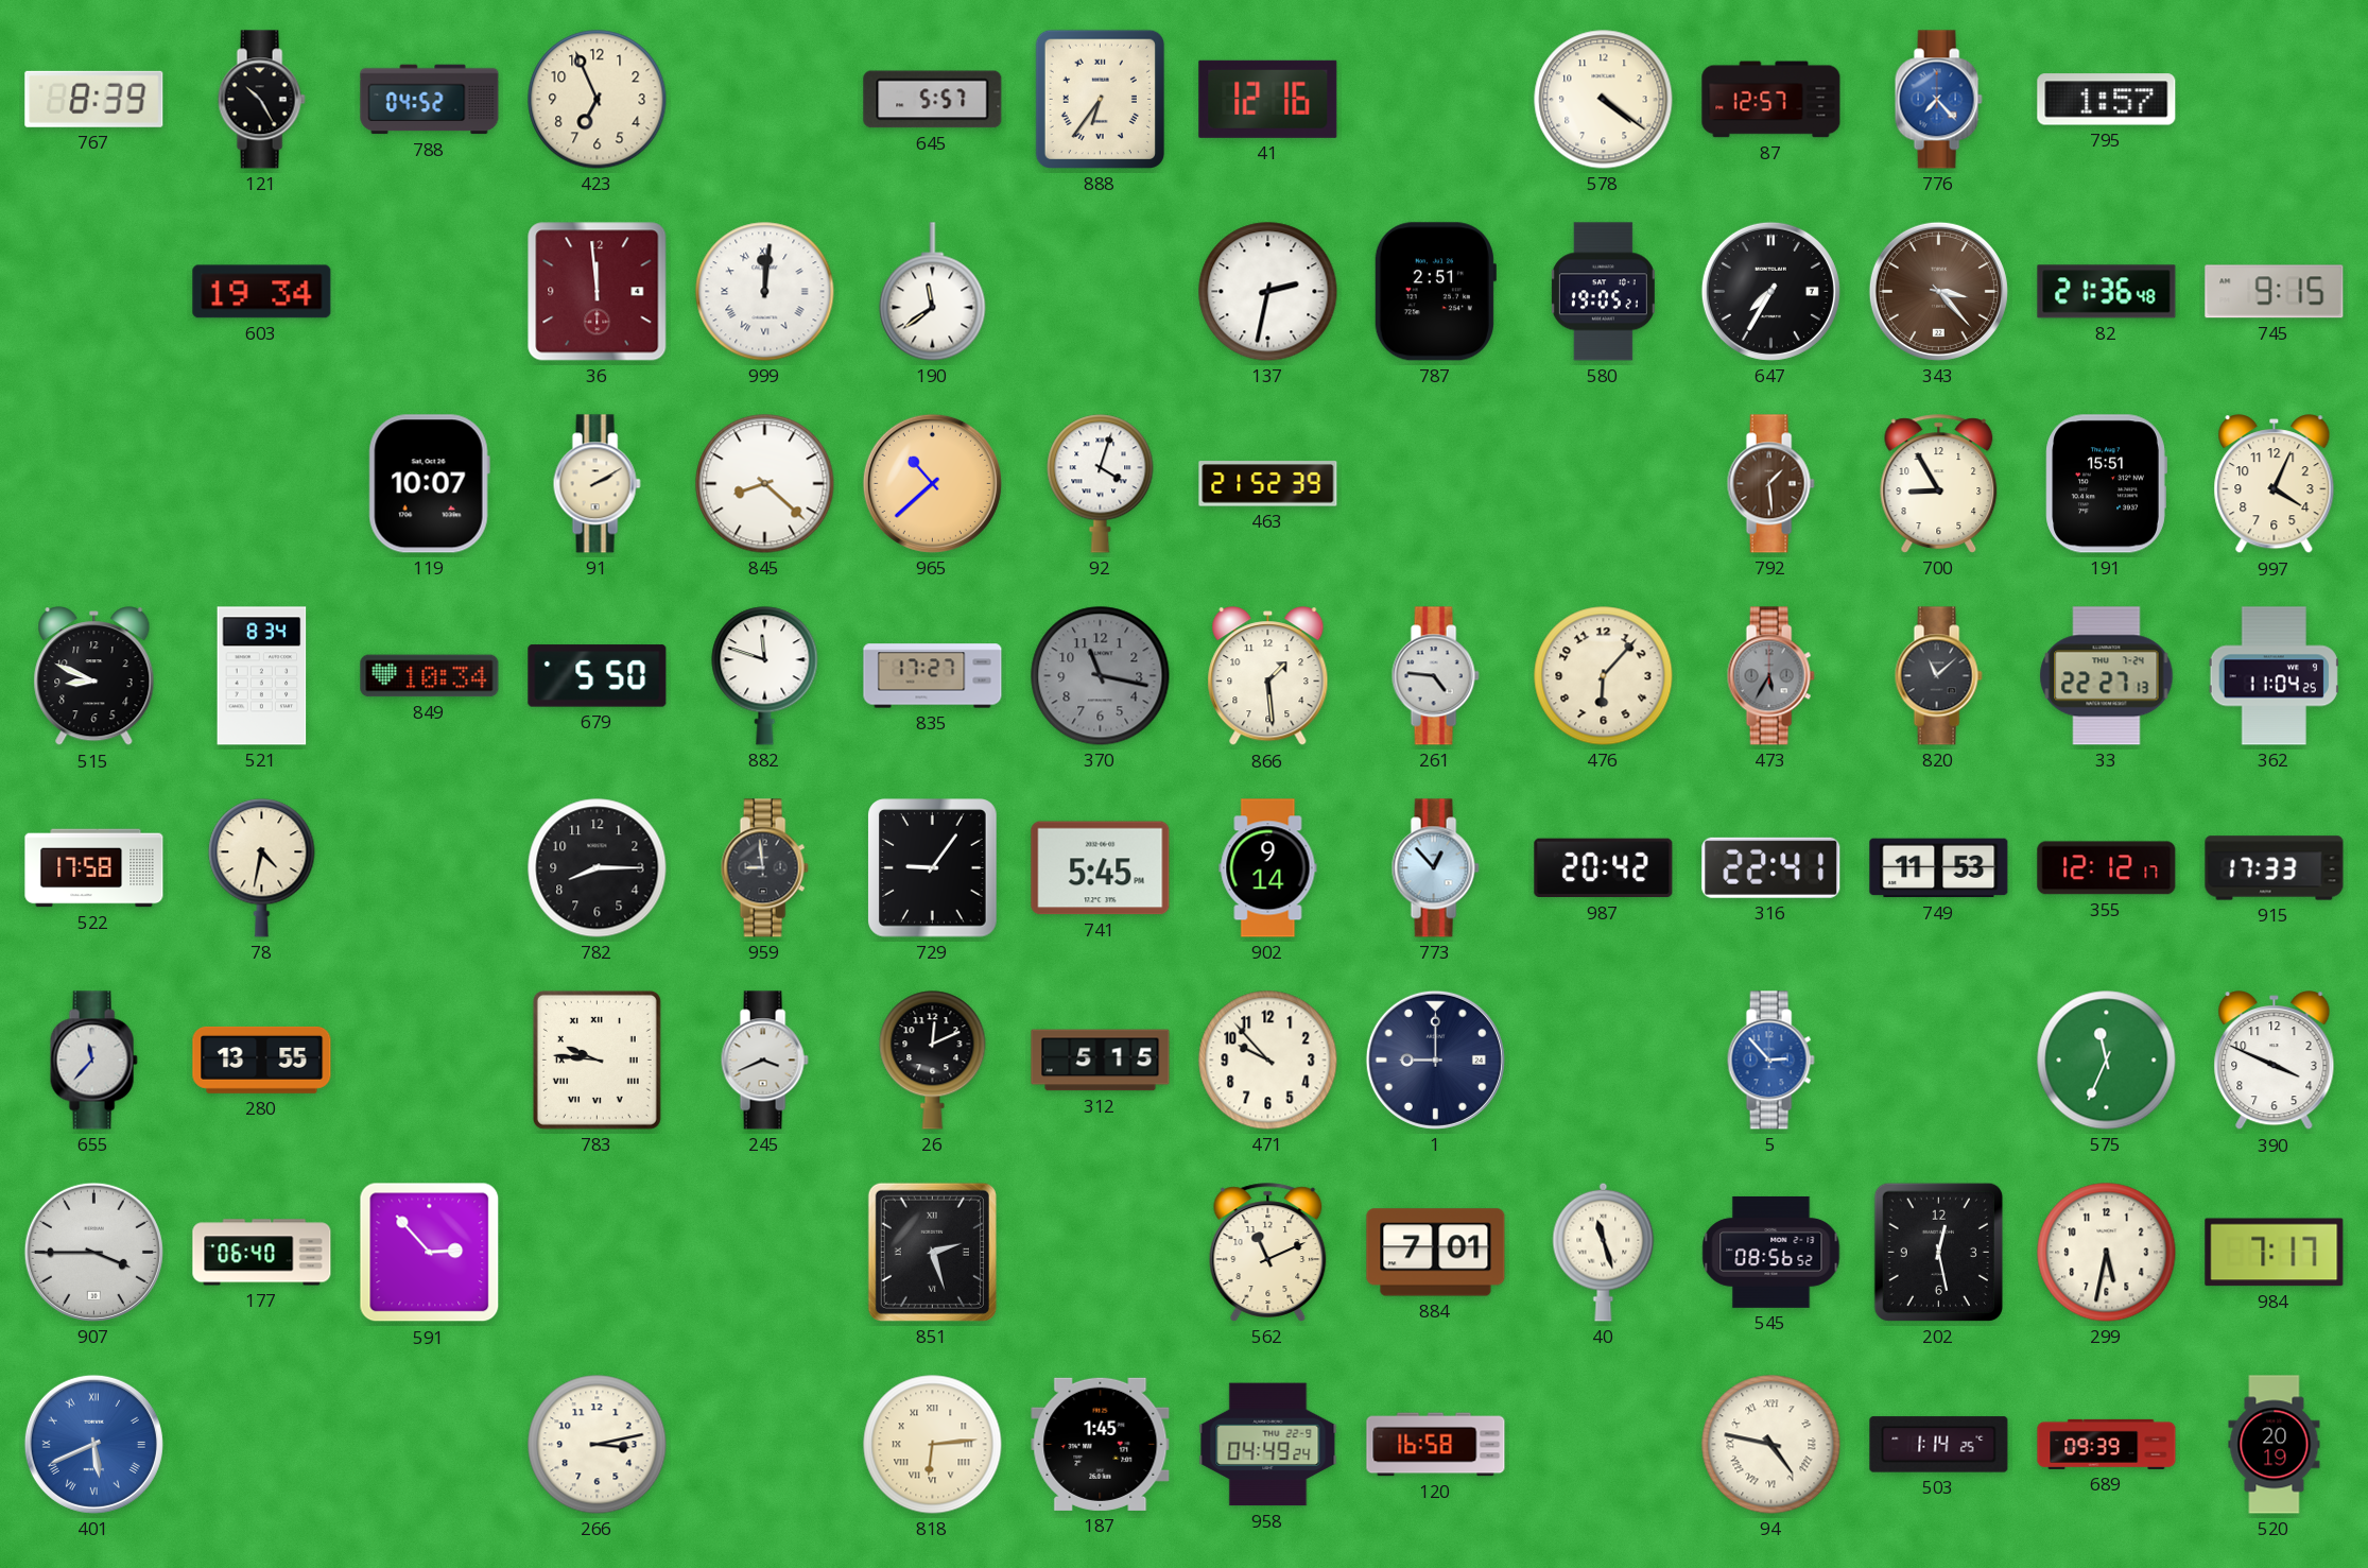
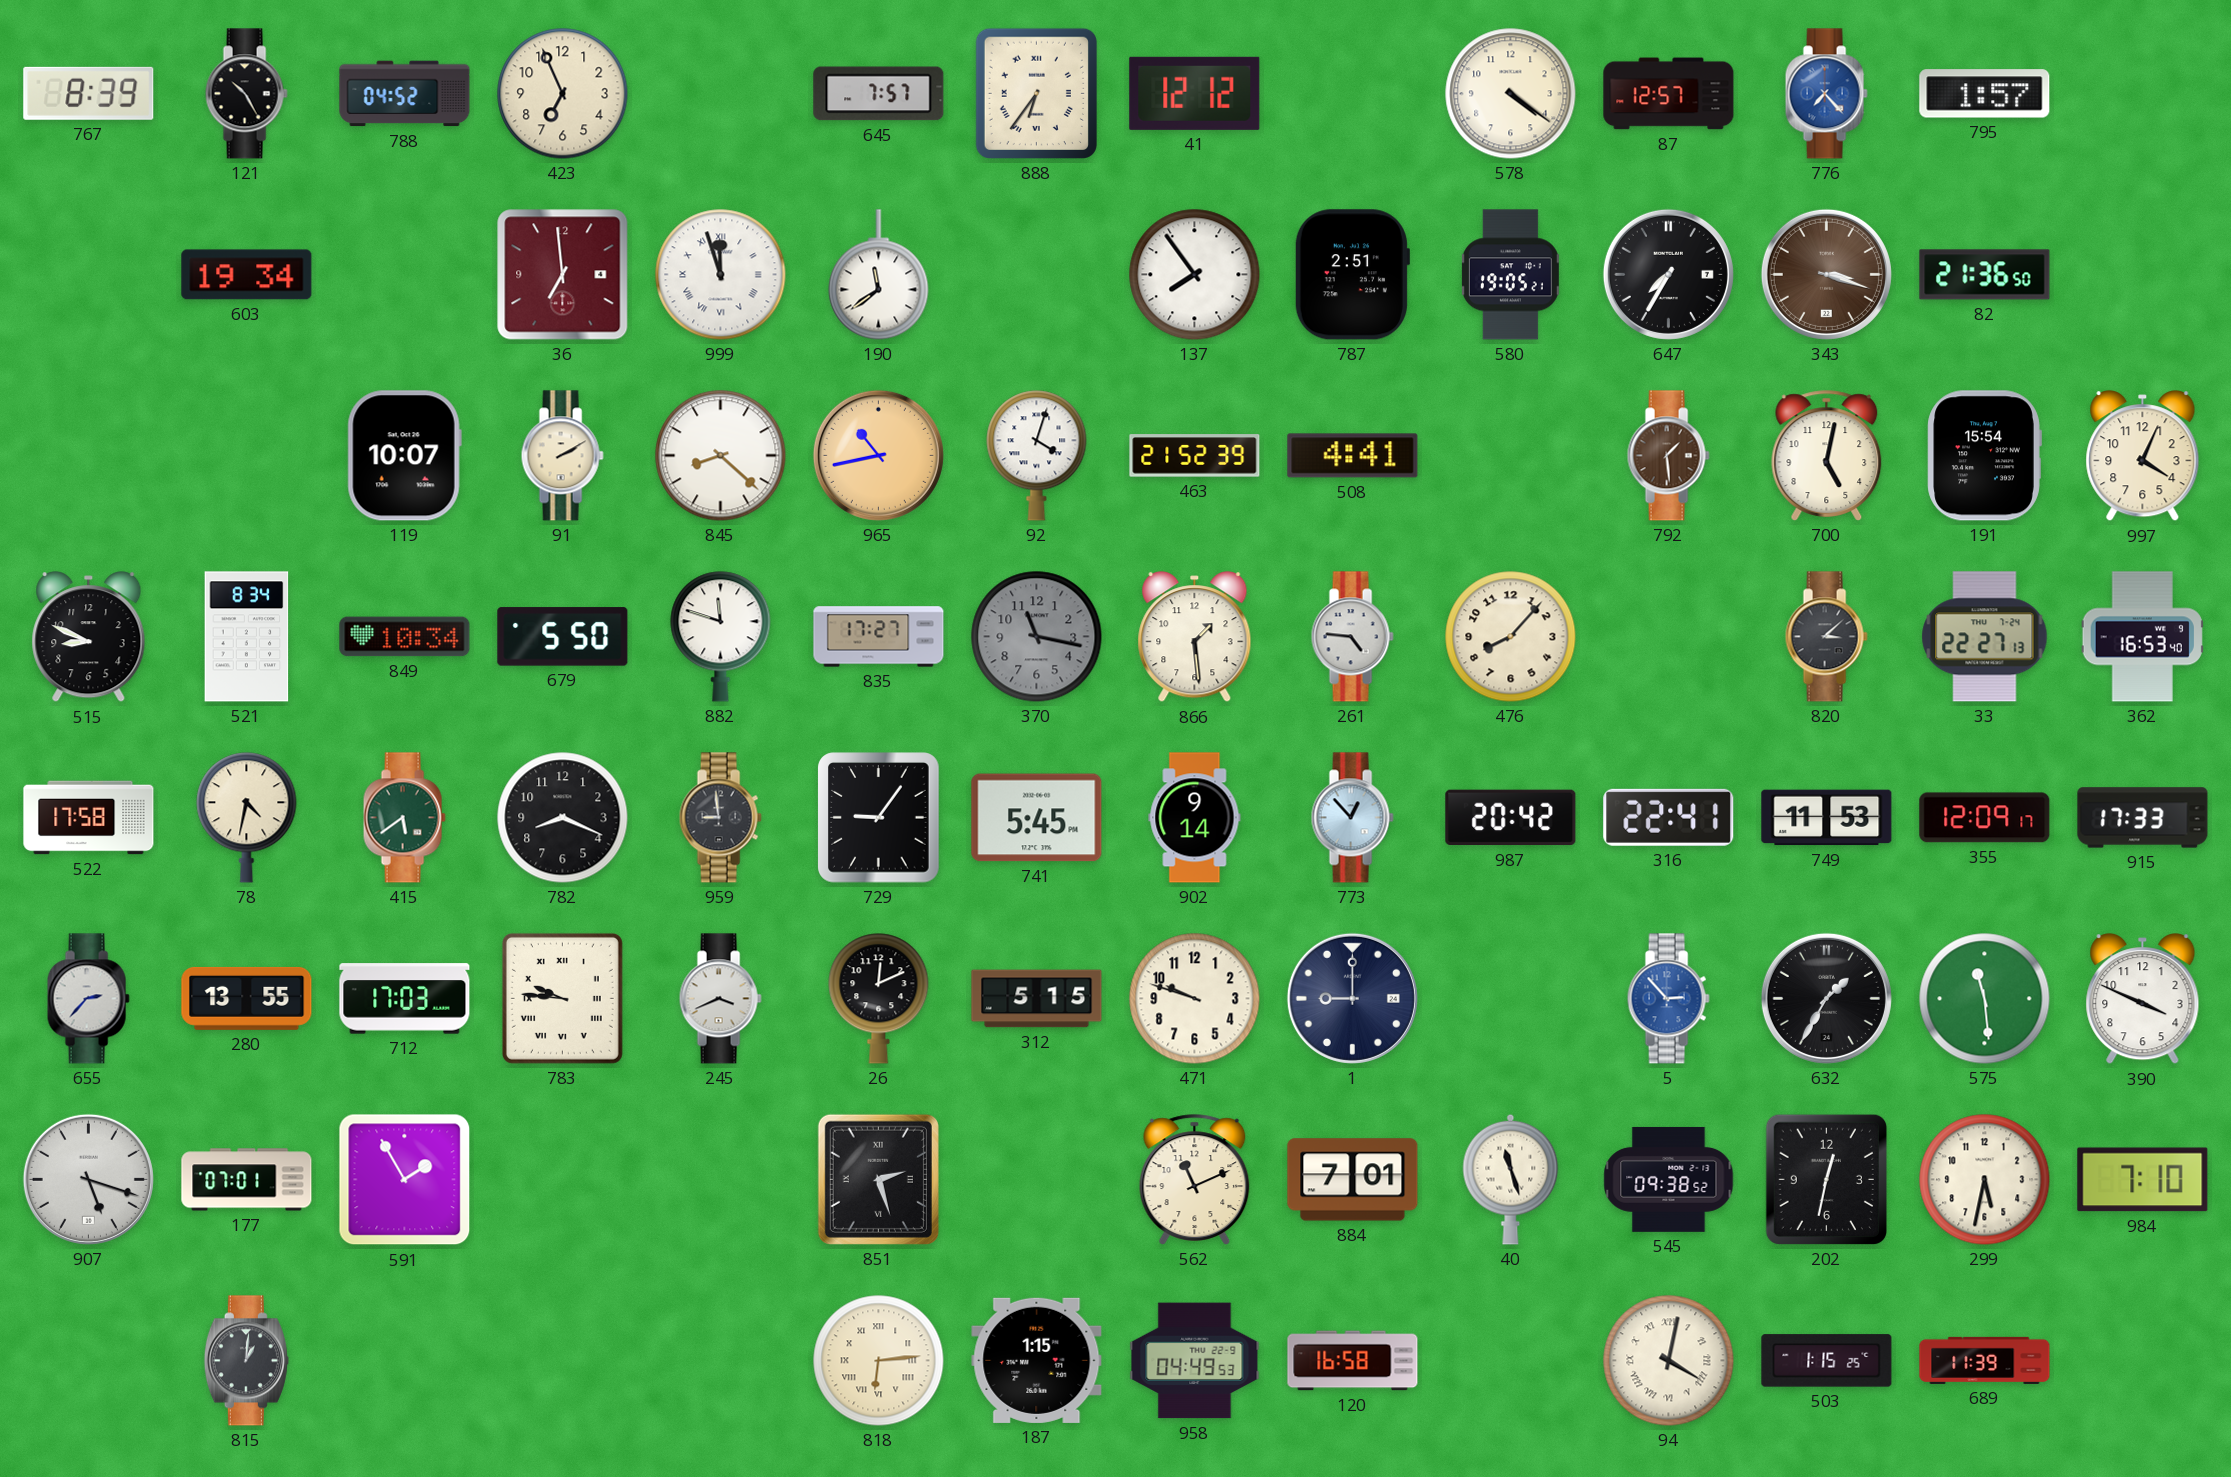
645: 5:57 -> 7:57 (879, 94)
41: 12:16 -> 12:12 (1195, 93)
36: 11:59 -> 6:59 (563, 275)
999: 12:01 -> 11:57 (721, 275)
137: 2:32 -> 7:54 (1195, 275)
343: 3:23 -> 3:18 (1826, 274)
82: 21:36:48 -> 21:36:50 (1985, 275)
745: 9:15 -> none (2275, 292)
965: 10:38 -> 10:43 (878, 455)
508: none -> 4:41 (1353, 456)
700: 8:55 -> 5:02 (1827, 456)
191: 15:51 -> 15:54 (1984, 456)
476: 6:07 -> 8:07 (1511, 637)
473: 5:35 -> none (1770, 676)
820: 11:08 -> 3:08 (1826, 637)
362: 11:04 -> 16:53 (2142, 637)
415: none -> 5:39 (404, 818)
782: 8:15 -> 8:19 (563, 818)
355: 12:12 -> 12:09 (1985, 818)
655: 11:37 -> 2:37 (88, 999)
712: none -> 17:03 (405, 999)
471: 9:53 -> 9:48 (1195, 999)
632: none -> 1:35 (1826, 998)
575: 11:34 -> 11:29 (1985, 999)
907: 3:45 -> 5:18 (88, 1179)
177: 06:40 -> 07:01 (247, 1180)
591: 2:53 -> 1:55 (405, 1180)
545: 08:56 -> 09:38 (1669, 1179)
202: 12:28 -> 12:32 (1826, 1179)
984: 7:17 -> 7:10 (2143, 1180)
401: 5:41 -> none (93, 1444)
815: none -> 1:01 (246, 1361)
266: 3:13 -> none (598, 1445)
187: 1:45 -> 1:15 (1037, 1360)
958: 04:49:24 -> 04:49:53 (1195, 1361)
94: 4:47 -> 4:02 (1669, 1361)
503: 1:14 -> 1:15 (1827, 1361)
689: 09:39 -> 11:39 (1985, 1360)
520: 20:19 -> none (2275, 1445)
